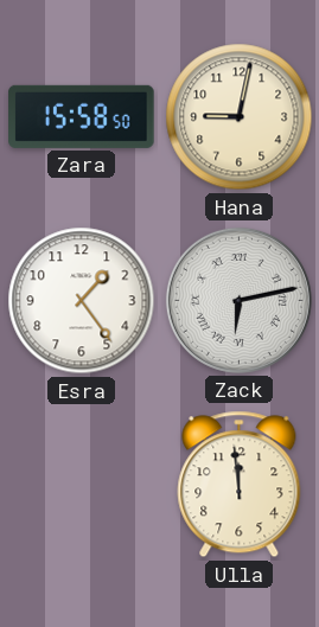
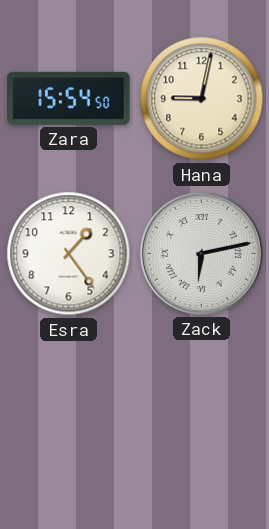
Zara: 15:58 -> 15:54 (69, 98)
Ulla: 11:59 -> none (240, 485)
